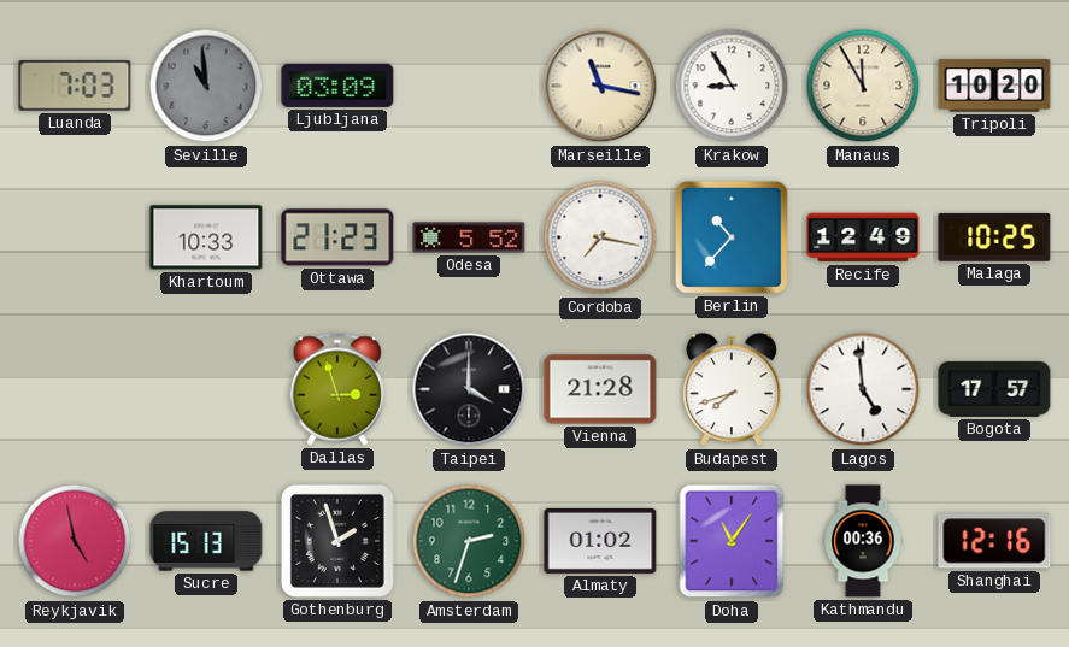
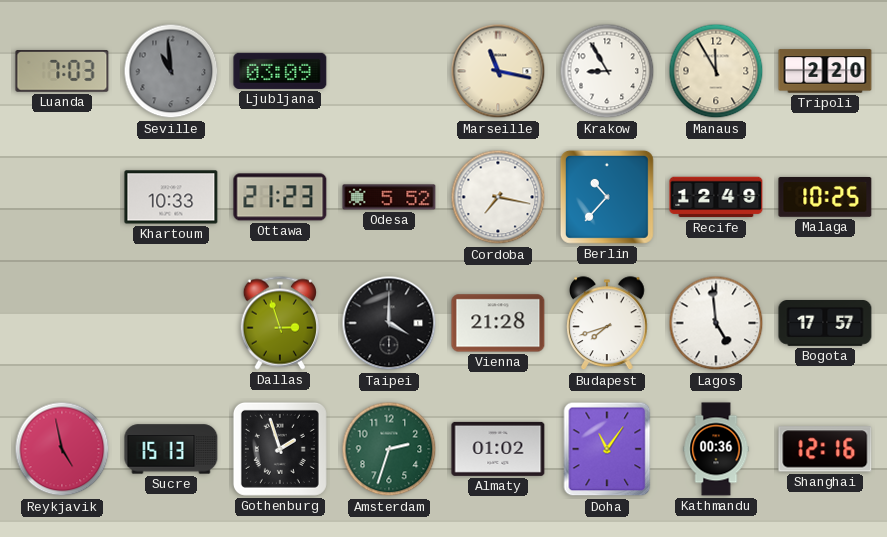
Tripoli: 10:20 -> 2:20 (825, 71)
